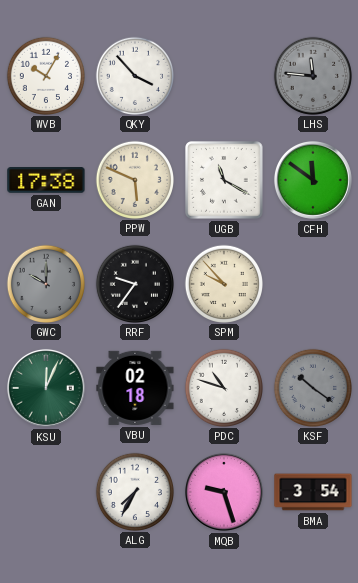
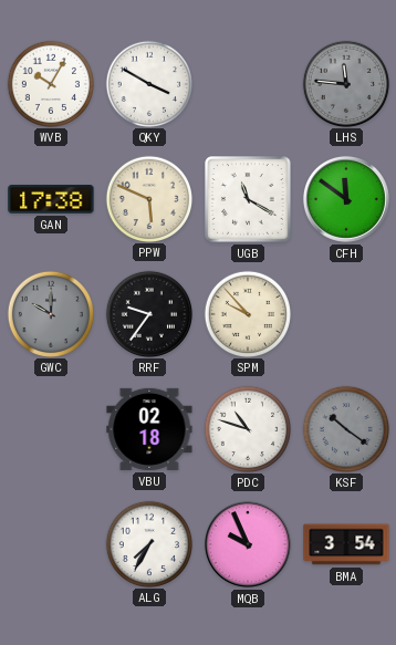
QKY: 3:53 -> 3:50 (148, 83)
KSU: 12:04 -> none (46, 388)
MQB: 9:27 -> 9:56 (248, 544)
